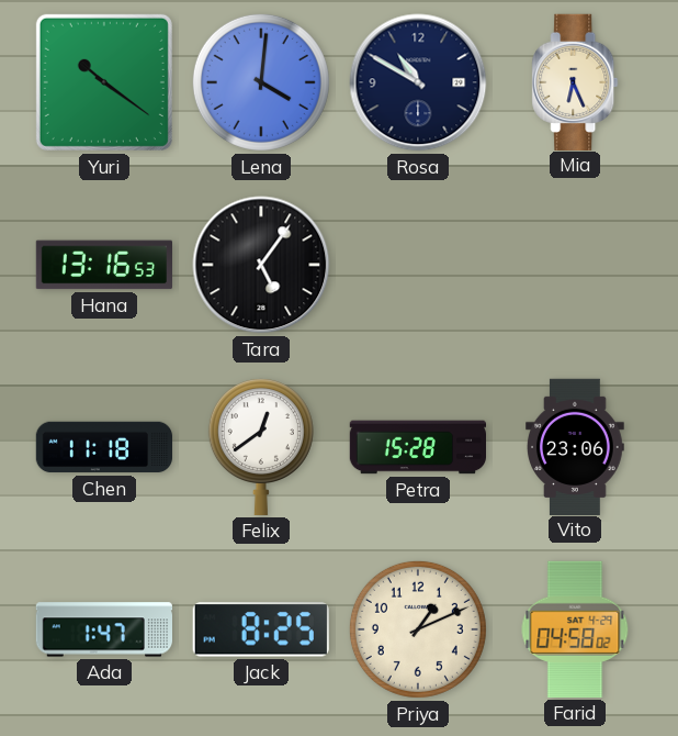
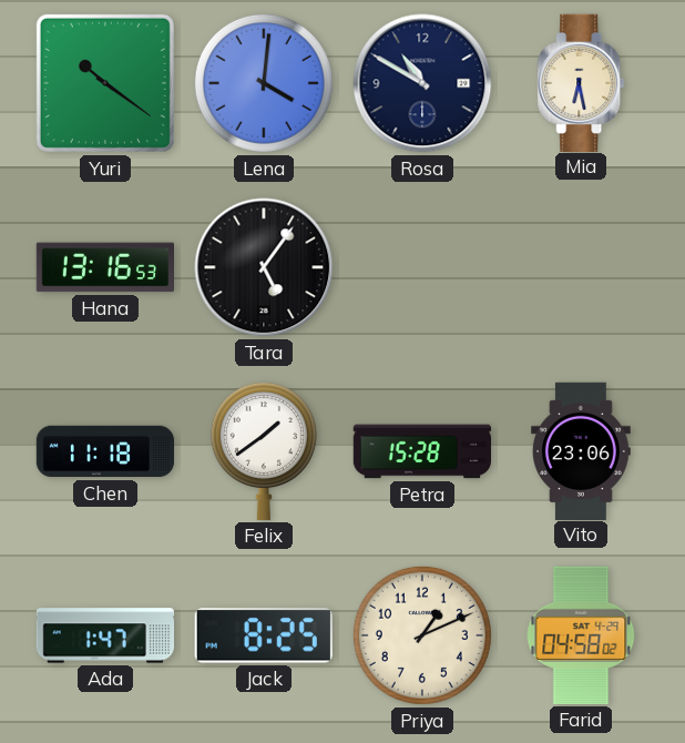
Mia: 6:26 -> 6:28 (581, 82)
Felix: 12:39 -> 1:39 (264, 451)
